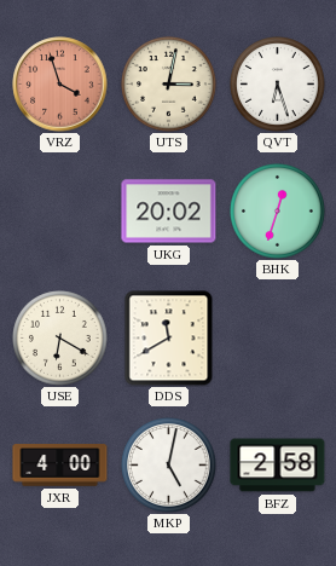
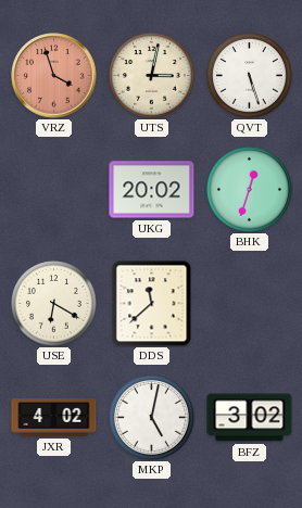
QVT: 6:27 -> 5:27 (250, 76)
DDS: 11:40 -> 11:38 (152, 304)
JXR: 4:00 -> 4:02 (54, 418)
BFZ: 2:58 -> 3:02 (250, 418)
